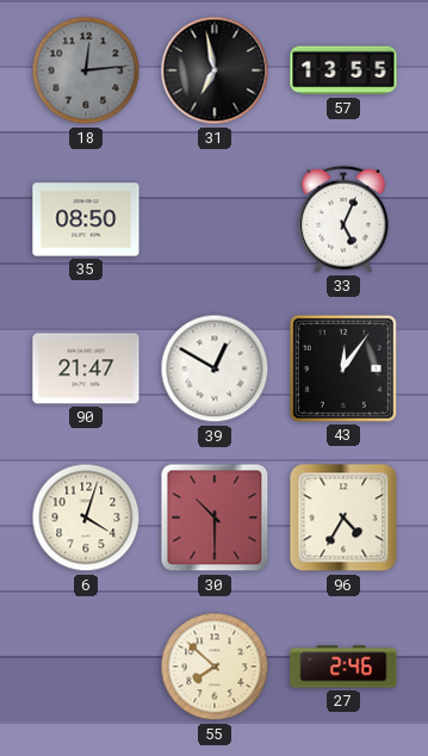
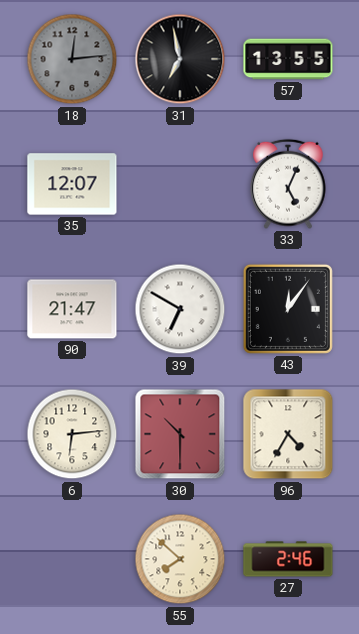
35: 08:50 -> 12:07 (72, 184)
39: 12:50 -> 6:50 (180, 309)
6: 4:03 -> 6:14 (72, 434)
